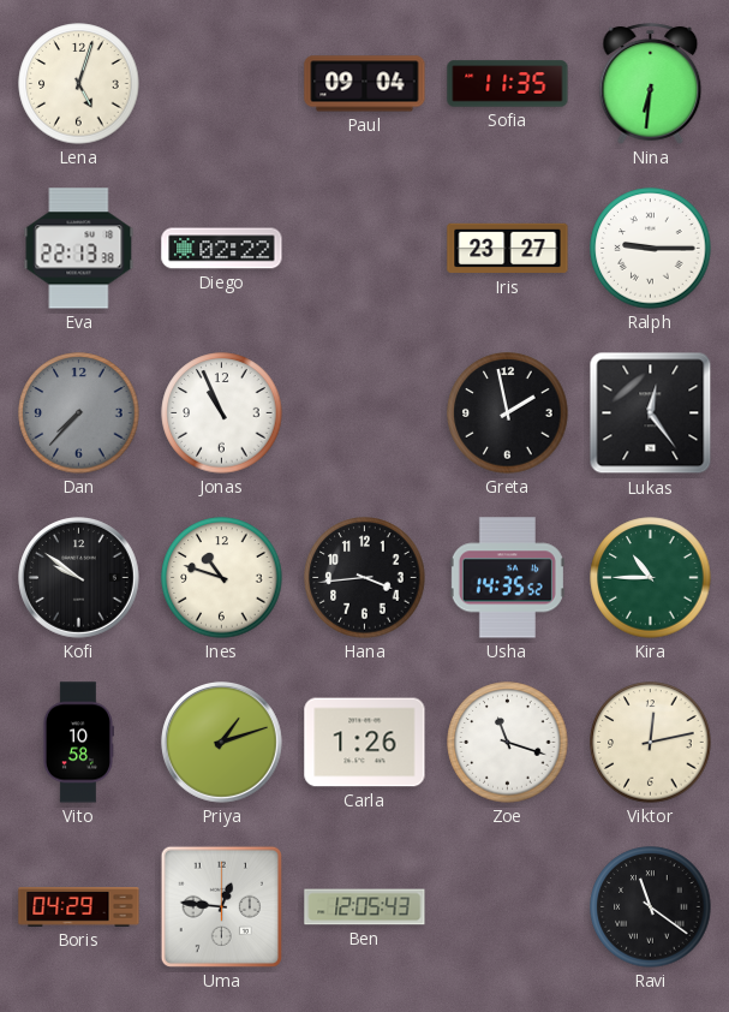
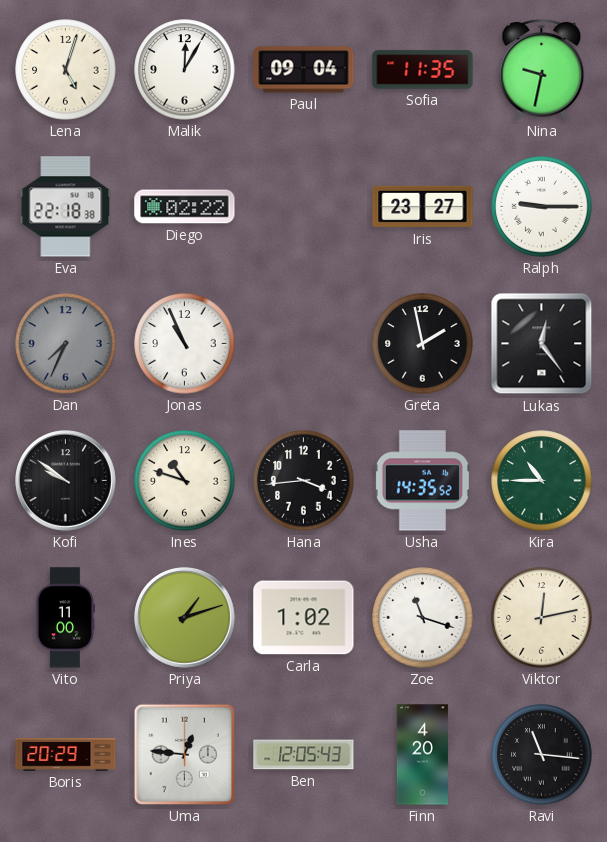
Malik: none -> 12:05 (185, 70)
Nina: 6:31 -> 9:32 (542, 70)
Eva: 22:13 -> 22:18 (66, 207)
Dan: 7:37 -> 7:34 (66, 344)
Vito: 10:58 -> 11:00 (64, 618)
Carla: 1:26 -> 1:02 (304, 618)
Boris: 04:29 -> 20:29 (66, 755)
Finn: none -> 4:20 (422, 755)
Ravi: 11:21 -> 11:16 (542, 755)
